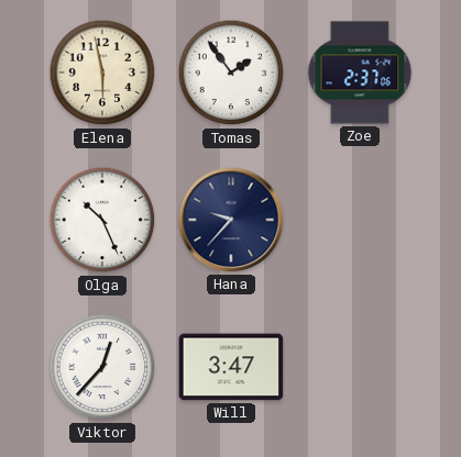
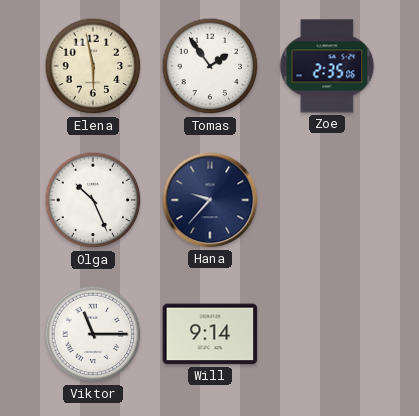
Zoe: 2:37 -> 2:35 (327, 66)
Viktor: 12:37 -> 11:15 (93, 334)
Will: 3:47 -> 9:14 (210, 334)
